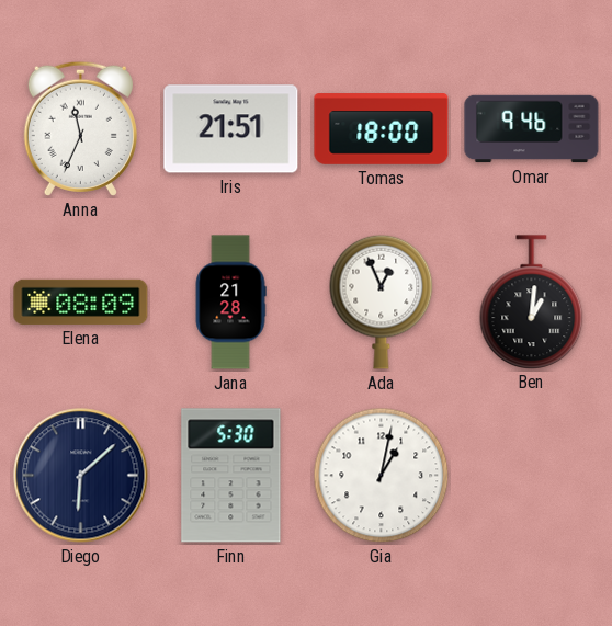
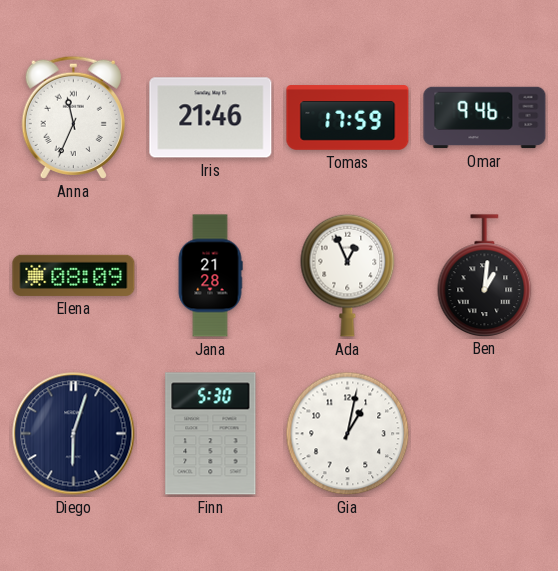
Iris: 21:51 -> 21:46 (211, 118)
Tomas: 18:00 -> 17:59 (348, 118)
Diego: 6:08 -> 6:03 (74, 434)
